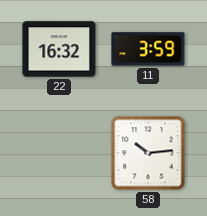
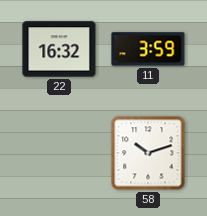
58: 10:14 -> 10:12 (148, 153)
